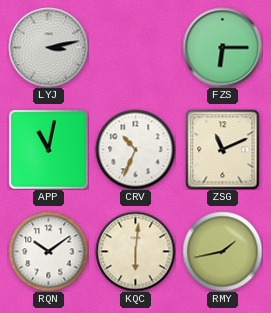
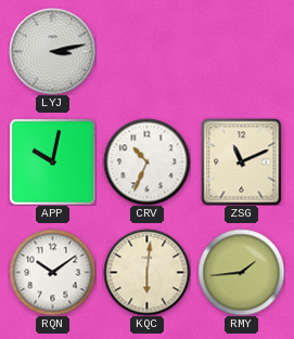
FZS: 6:15 -> none (222, 47)
APP: 11:02 -> 10:02 (52, 161)
RMY: 1:43 -> 1:44 (241, 272)
